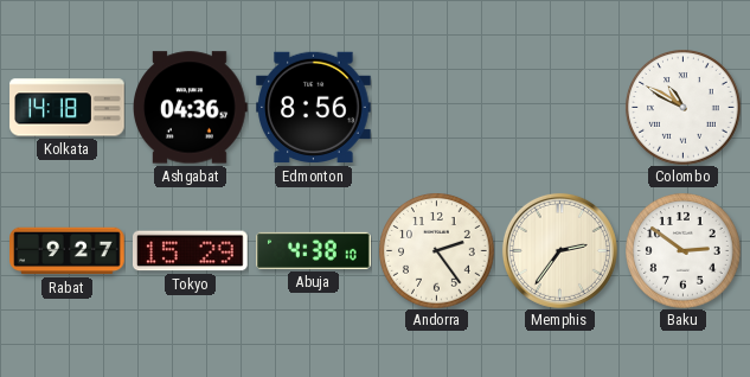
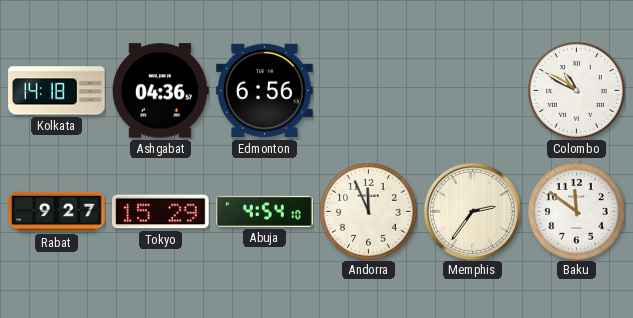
Edmonton: 8:56 -> 6:56 (265, 91)
Abuja: 4:38 -> 4:54 (265, 211)
Andorra: 2:24 -> 11:56 (369, 212)
Baku: 2:51 -> 11:51 (577, 212)
